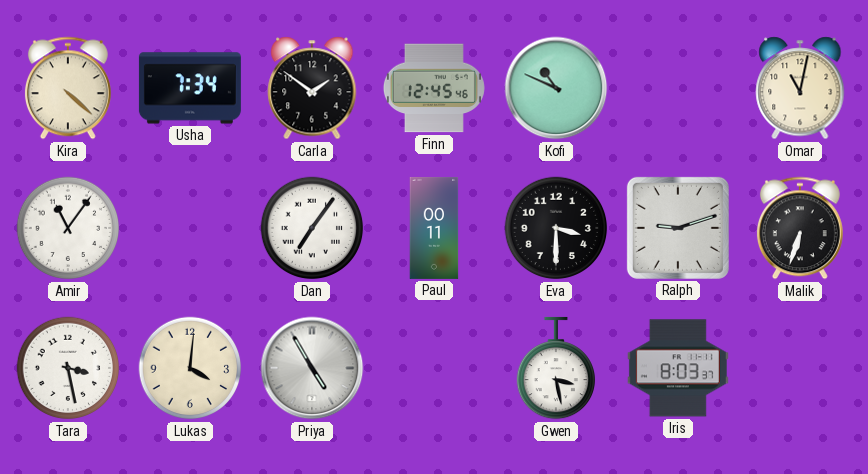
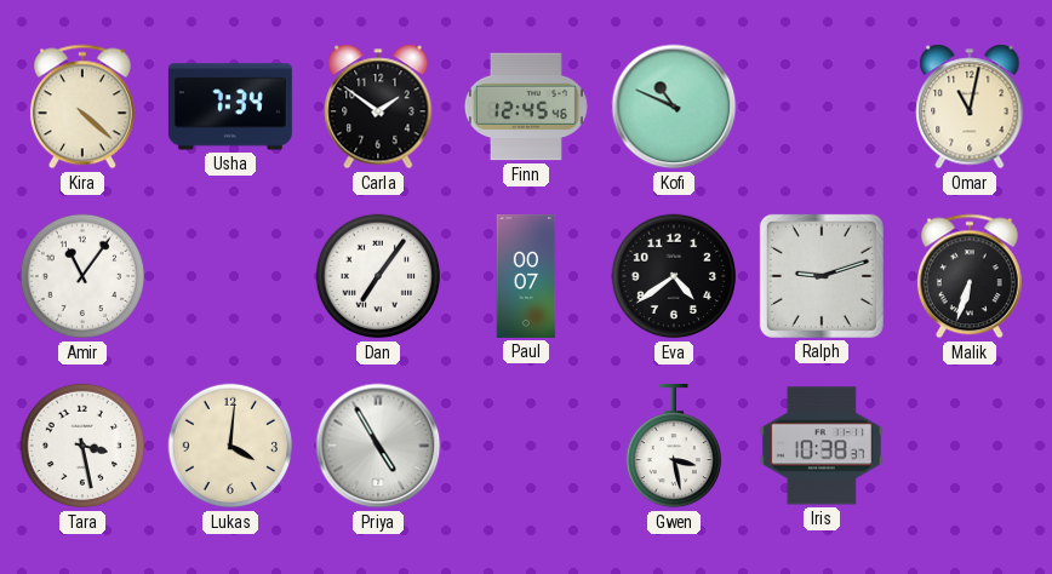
Paul: 00:11 -> 00:07 (526, 276)
Eva: 3:30 -> 4:39 (674, 276)
Iris: 8:03 -> 10:38 (822, 446)
